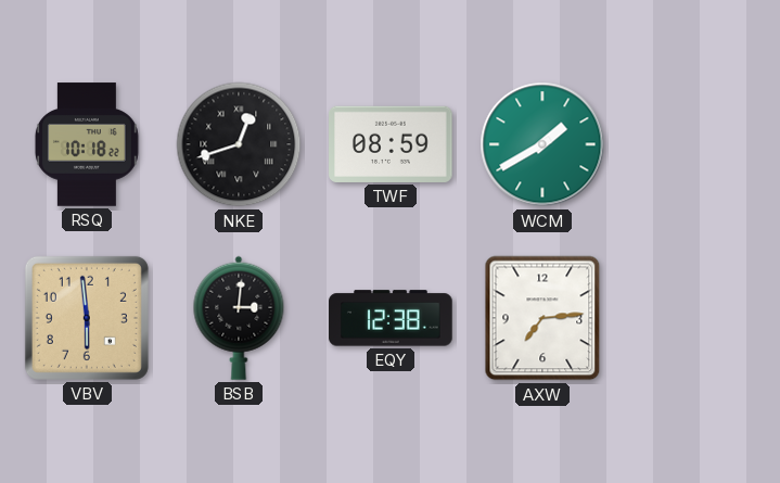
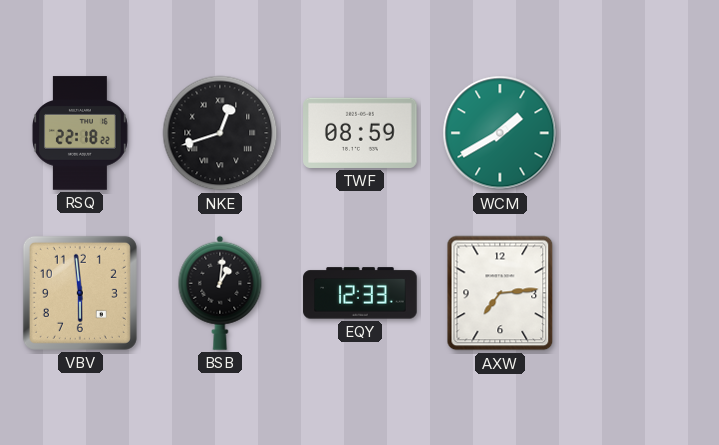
RSQ: 10:18 -> 22:18 (80, 133)
BSB: 3:01 -> 1:01 (220, 293)
EQY: 12:38 -> 12:33 (360, 293)
